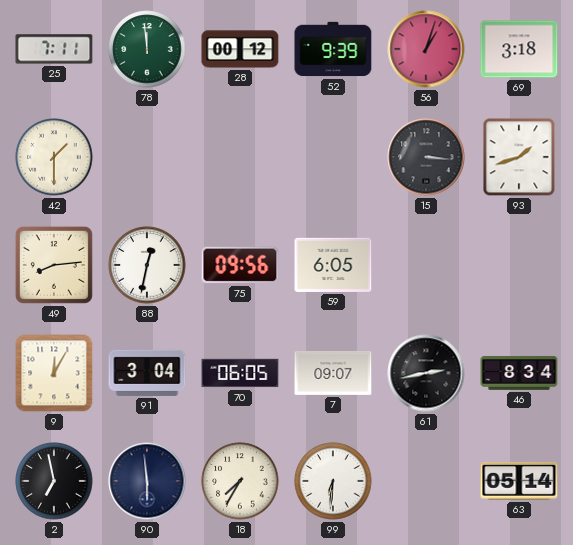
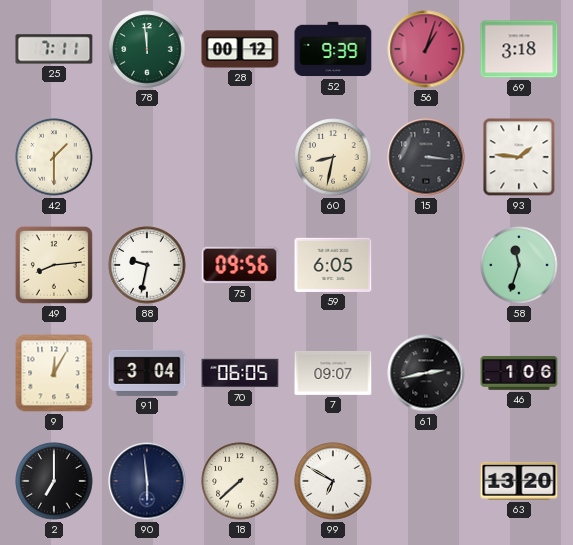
60: none -> 8:32 (333, 157)
93: 1:42 -> 1:46 (519, 157)
88: 12:32 -> 9:32 (147, 265)
58: none -> 11:33 (519, 265)
46: 8:34 -> 1:06 (519, 373)
2: 6:58 -> 7:00 (54, 481)
18: 7:35 -> 7:38 (240, 481)
99: 6:31 -> 6:50 (333, 481)
63: 05:14 -> 13:20 (519, 481)
